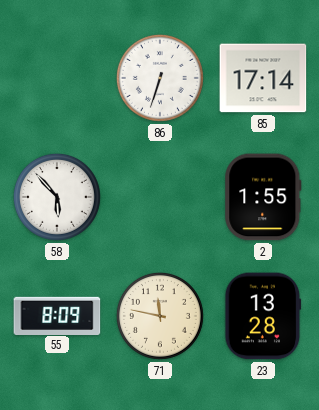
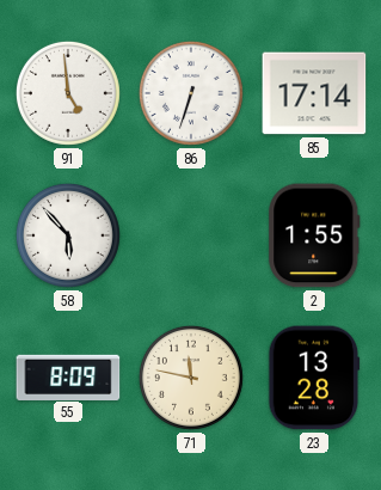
91: none -> 4:59 (68, 93)
